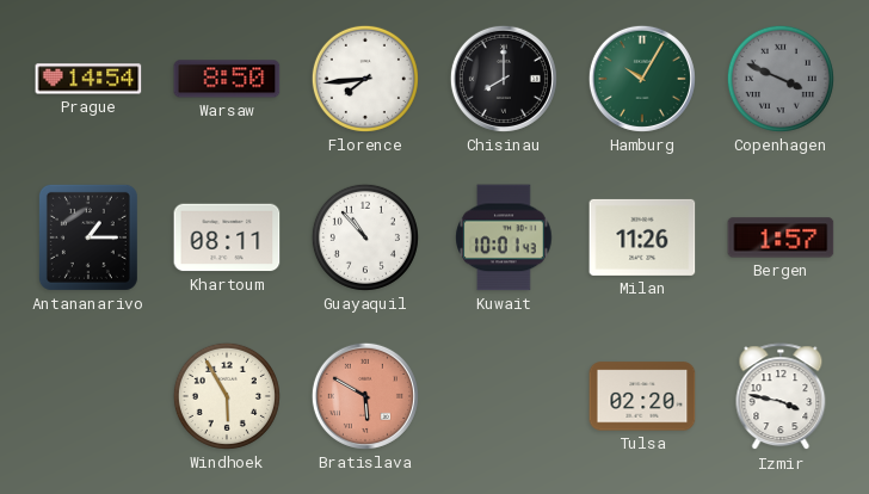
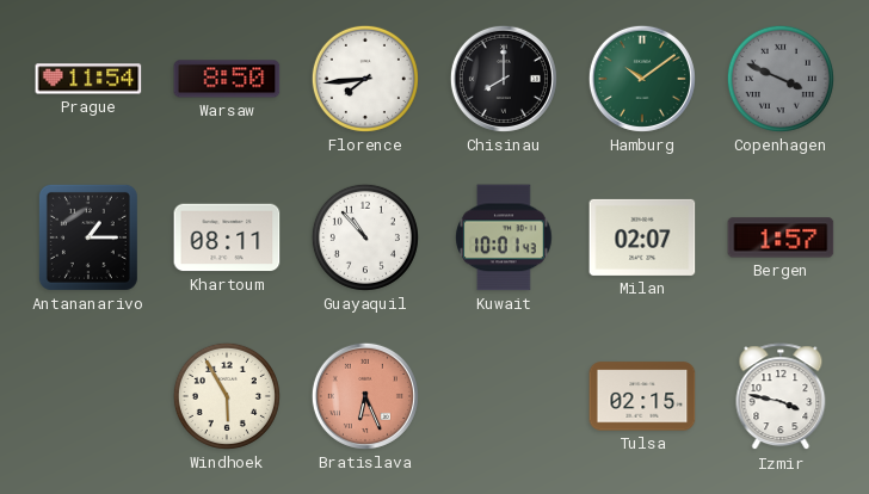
Prague: 14:54 -> 11:54 (88, 79)
Hamburg: 10:05 -> 10:09 (642, 79)
Milan: 11:26 -> 02:07 (642, 237)
Bratislava: 5:50 -> 6:26 (365, 396)
Tulsa: 02:20 -> 02:15 (642, 396)
